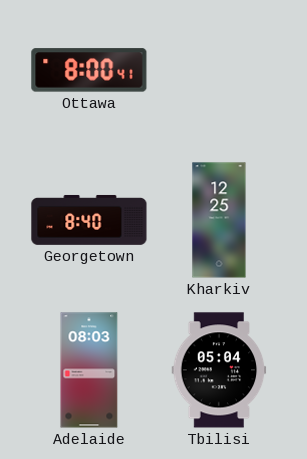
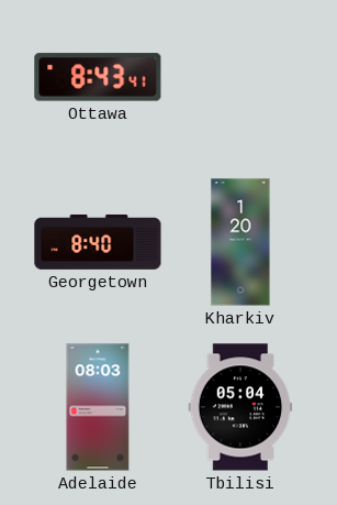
Ottawa: 8:00 -> 8:43 (98, 77)
Kharkiv: 12:25 -> 1:20 (240, 242)
